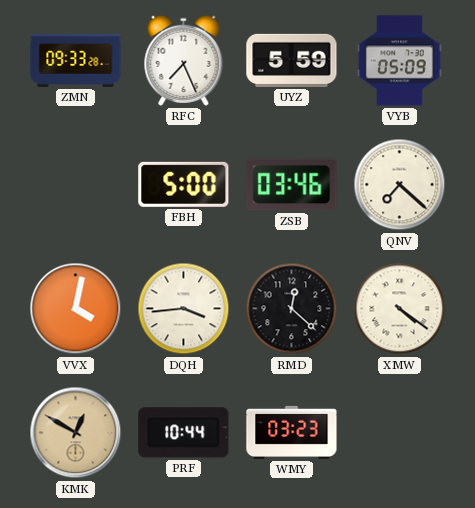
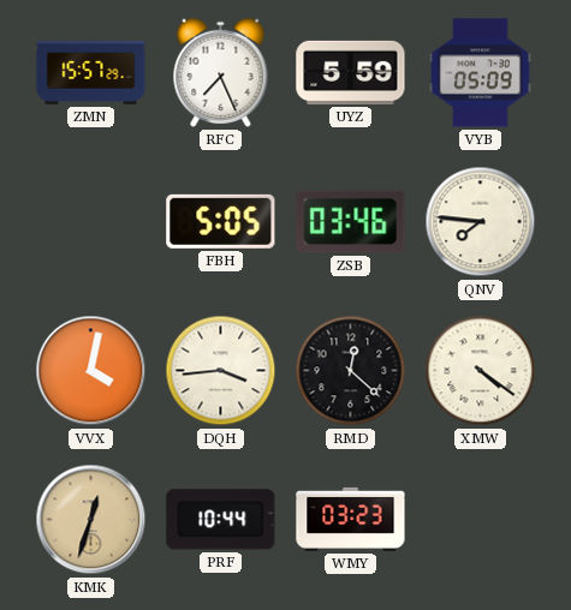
ZMN: 09:33 -> 15:57 (91, 73)
FBH: 5:00 -> 5:05 (221, 221)
QNV: 7:22 -> 7:46 (481, 222)
KMK: 12:50 -> 12:33 (91, 520)
